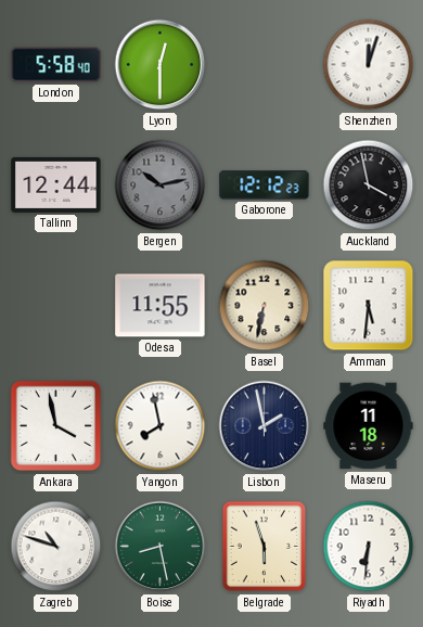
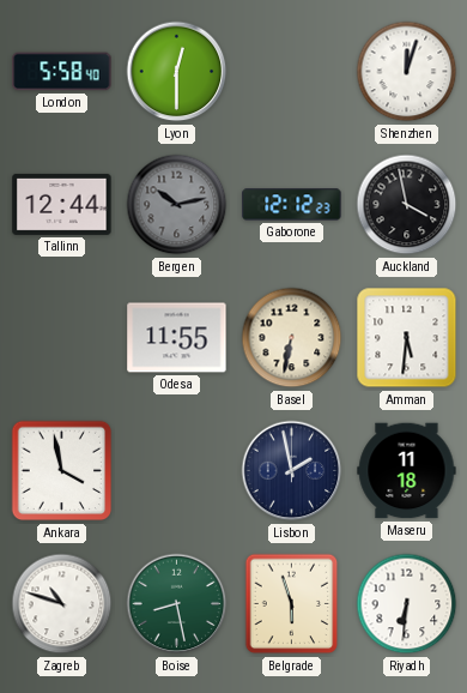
Yangon: 7:58 -> none (161, 426)
